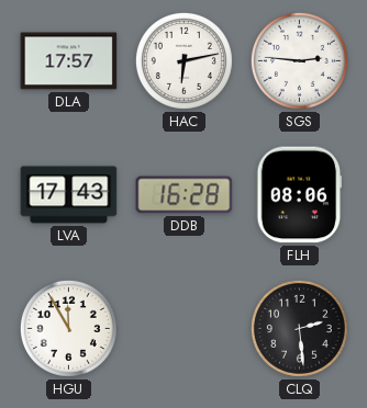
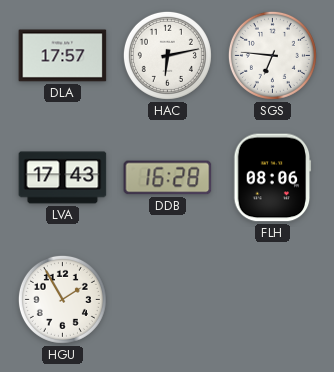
SGS: 2:46 -> 6:46 (272, 55)
HGU: 11:55 -> 1:55 (62, 299)
CLQ: 2:29 -> none (299, 328)
